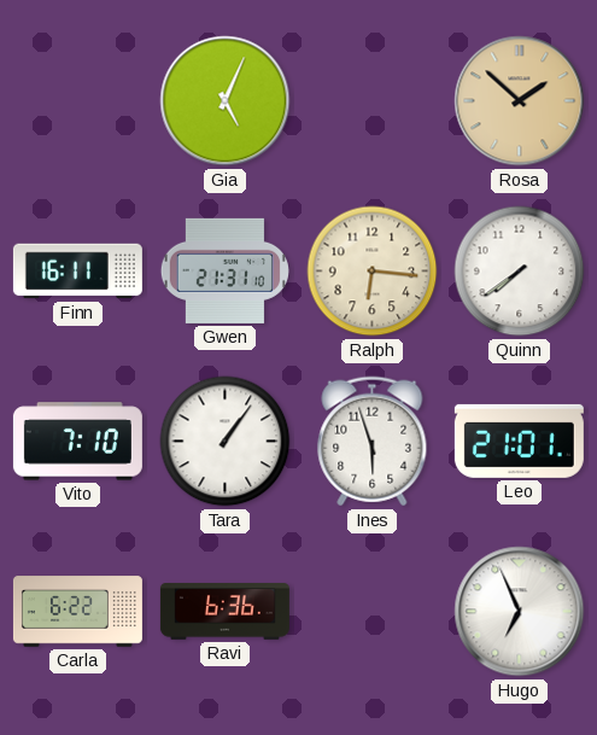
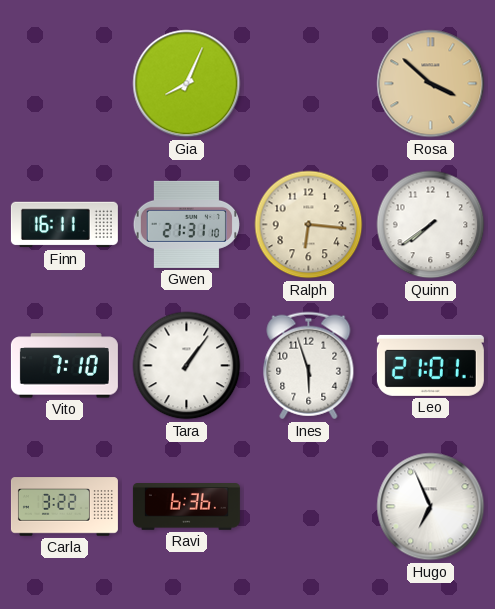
Gia: 5:04 -> 8:04 (187, 84)
Rosa: 1:52 -> 3:52 (431, 84)
Carla: 6:22 -> 3:22 (64, 507)
